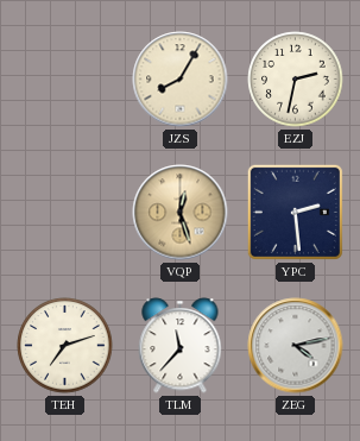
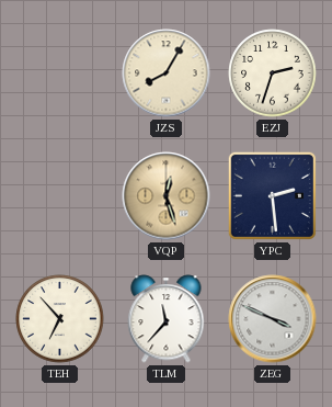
EZJ: 2:32 -> 2:33 (273, 74)
TEH: 7:12 -> 6:53 (60, 319)
ZEG: 4:13 -> 3:49 (273, 319)
